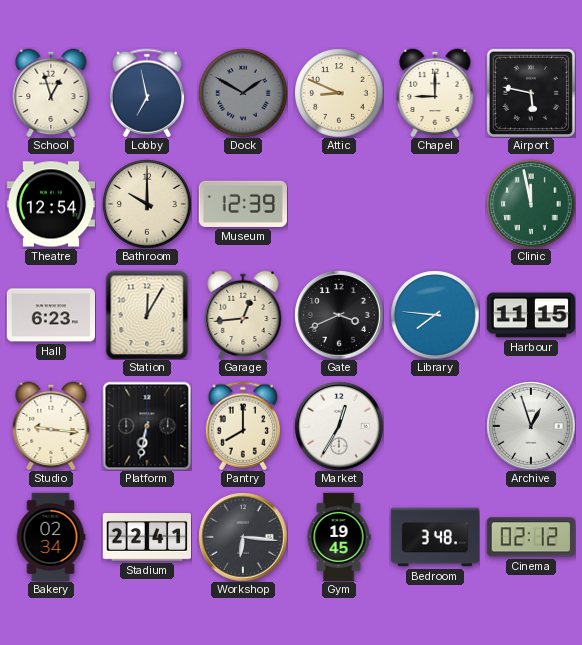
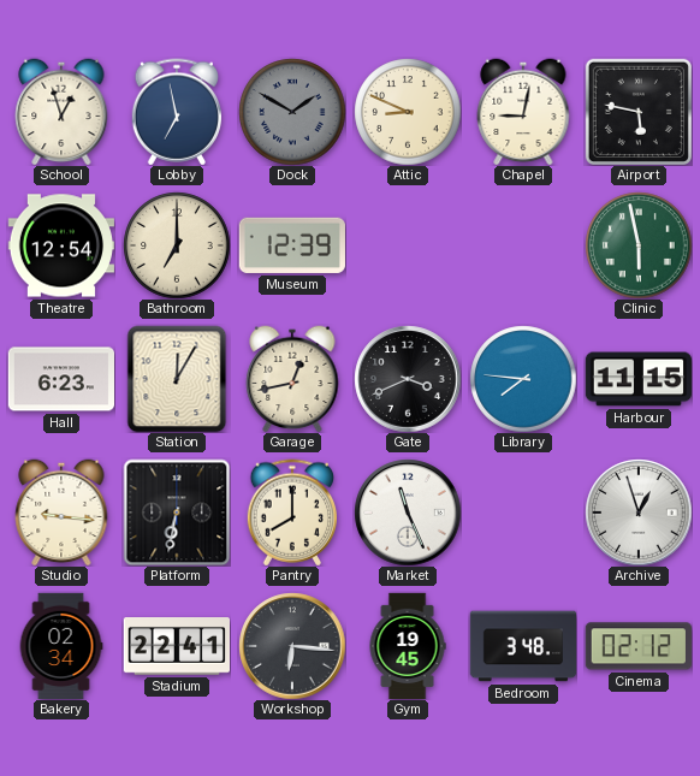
Chapel: 9:00 -> 9:02 (523, 112)
Bathroom: 10:00 -> 7:00 (177, 245)
Clinic: 11:58 -> 5:58 (639, 245)
Garage: 12:44 -> 12:43 (292, 379)
Market: 12:35 -> 11:26 (408, 513)
